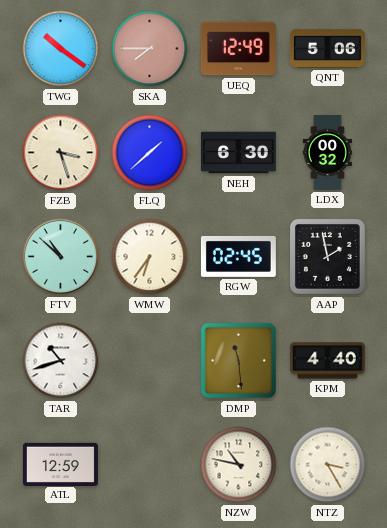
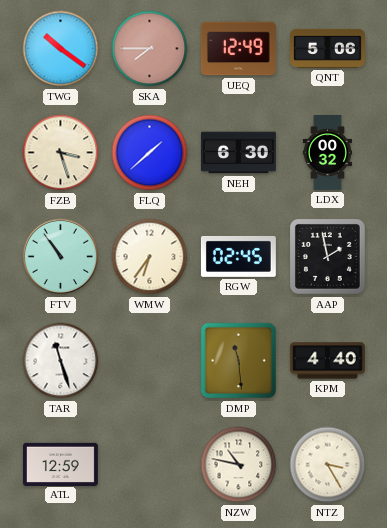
FTV: 10:52 -> 10:54 (61, 257)
TAR: 10:42 -> 11:27 (61, 361)
